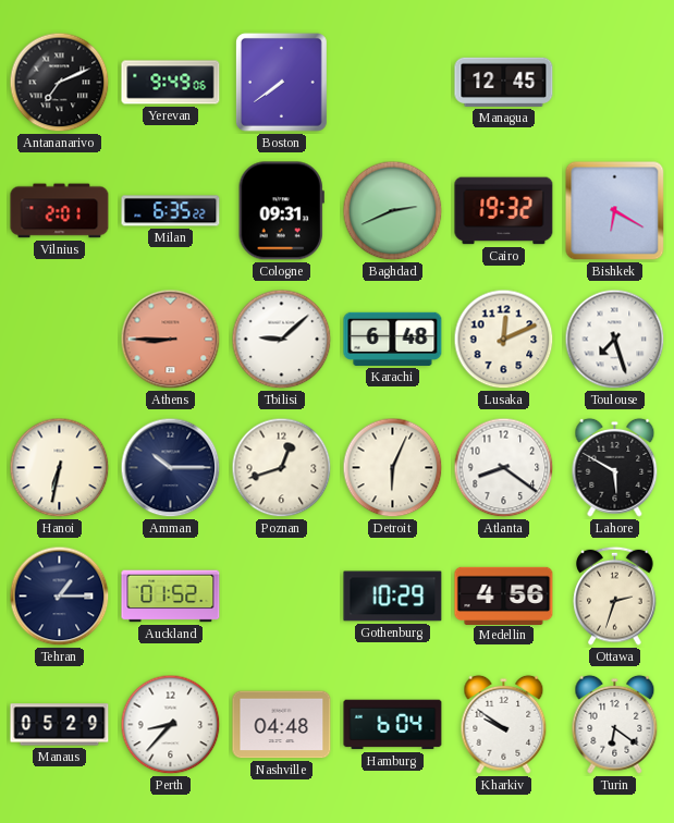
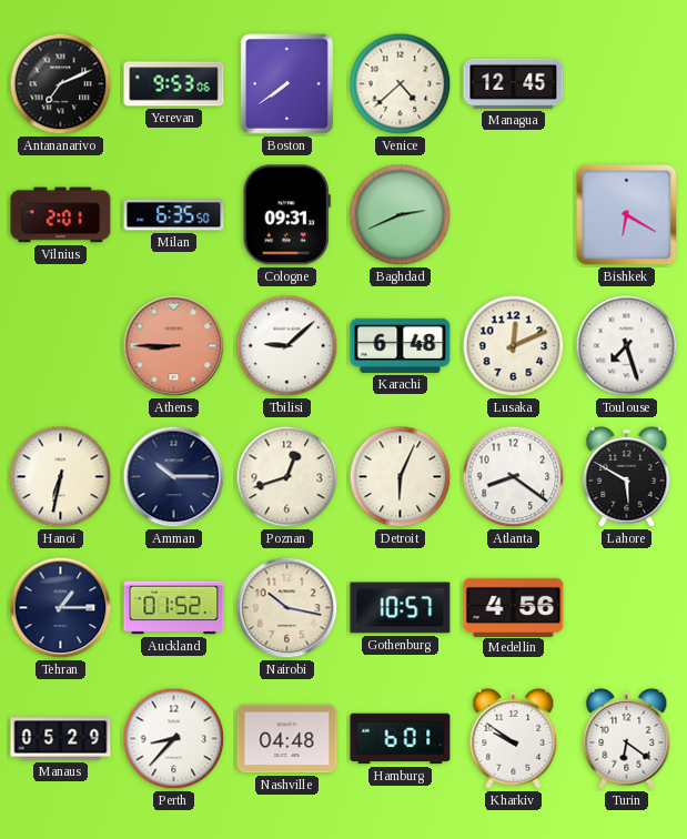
Yerevan: 9:49 -> 9:53 (174, 84)
Venice: none -> 4:38 (401, 84)
Milan: 6:35:22 -> 6:35:50 (174, 215)
Cairo: 19:32 -> none (504, 211)
Nairobi: none -> 10:17 (287, 608)
Gothenburg: 10:29 -> 10:57 (401, 608)
Ottawa: 2:33 -> none (615, 595)
Hamburg: 6:04 -> 6:01 (401, 739)
